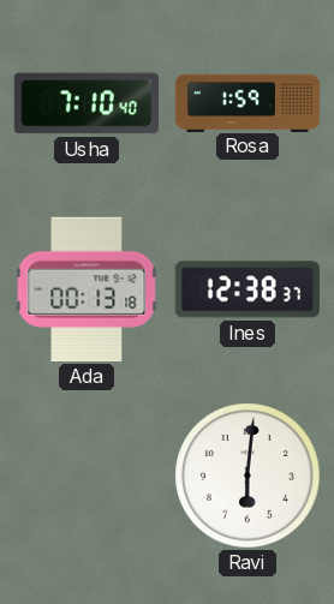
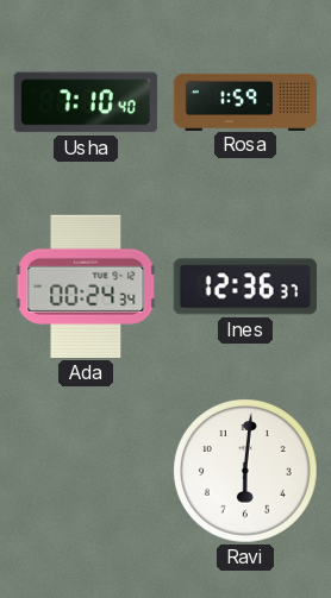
Ada: 00:13 -> 00:24 (86, 287)
Ines: 12:38 -> 12:36 (245, 287)
